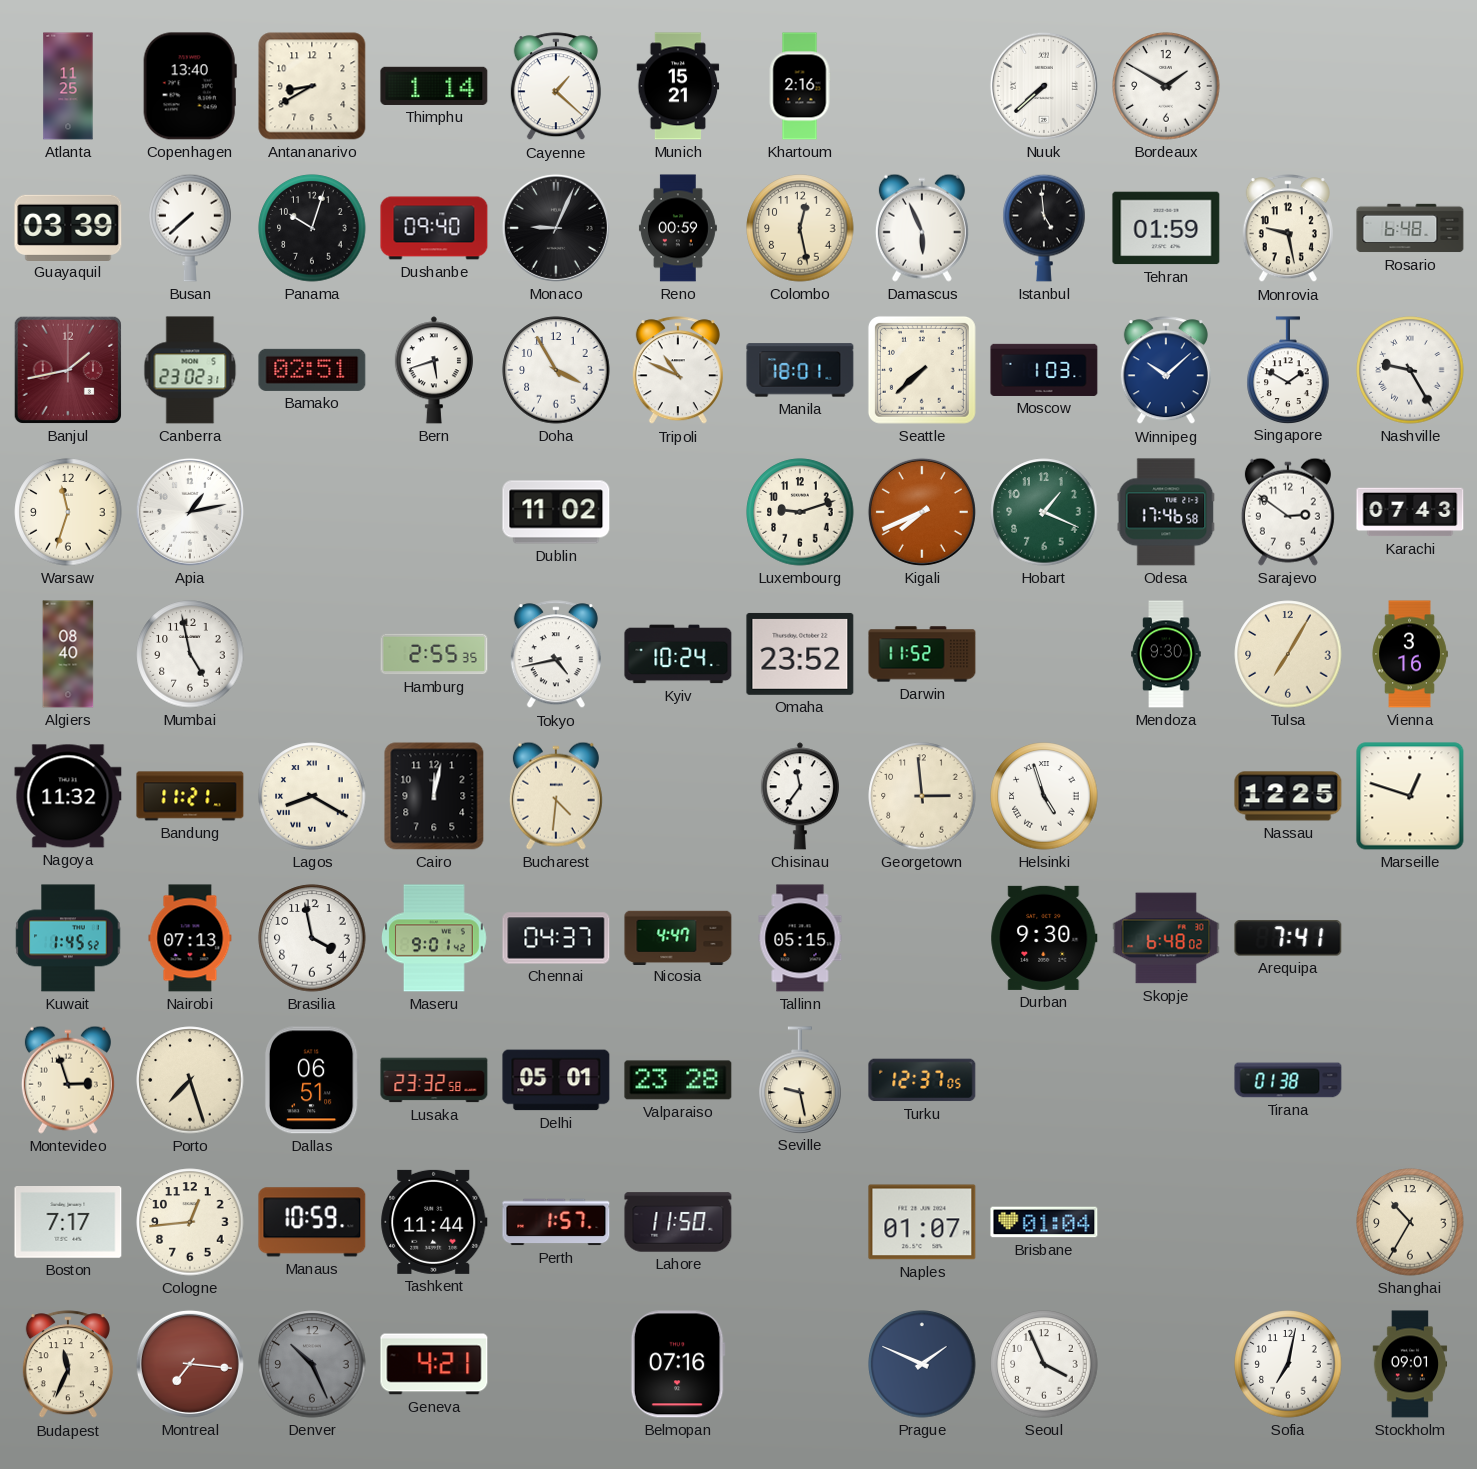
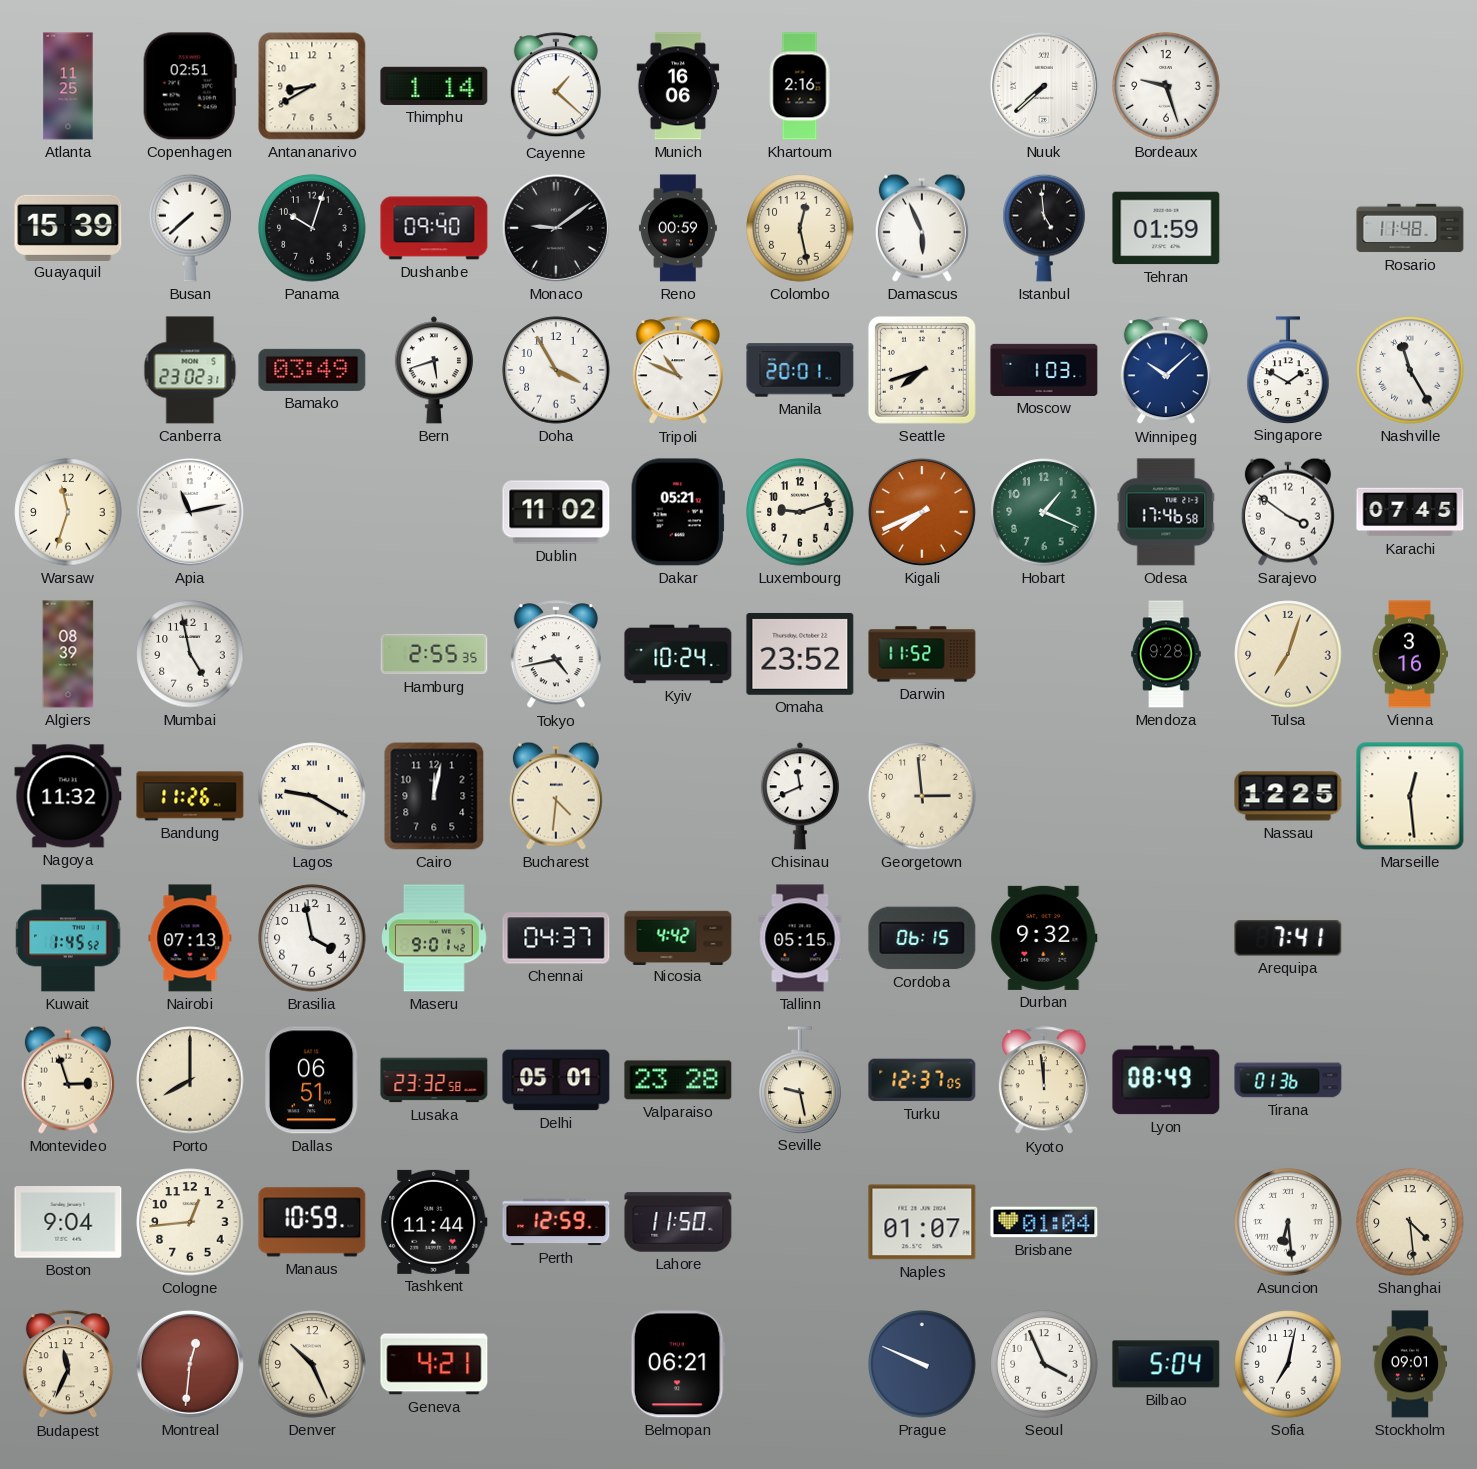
Copenhagen: 13:40 -> 02:51 (190, 86)
Munich: 15:21 -> 16:06 (678, 86)
Bordeaux: 1:50 -> 9:27 (1166, 86)
Guayaquil: 03:39 -> 15:39 (68, 227)
Monaco: 9:04 -> 9:09 (556, 228)
Monrovia: 9:28 -> none (1288, 229)
Rosario: 6:48 -> 11:48 (1410, 228)
Banjul: 1:43 -> none (68, 370)
Bamako: 02:51 -> 03:49 (312, 370)
Manila: 18:01 -> 20:01 (800, 370)
Seattle: 7:38 -> 7:42 (922, 370)
Nashville: 9:25 -> 11:25 (1410, 370)
Apia: 1:13 -> 11:13 (190, 512)
Dakar: none -> 05:21 (678, 512)
Sarajevo: 2:51 -> 3:51 (1288, 512)
Karachi: 07:43 -> 07:45 (1410, 512)
Algiers: 08:40 -> 08:39 (68, 654)
Mendoza: 9:30 -> 9:28 (1166, 654)
Tulsa: 7:05 -> 7:03 (1288, 654)
Bandung: 11:21 -> 11:26 (190, 796)
Lagos: 8:20 -> 9:20 (312, 796)
Chisinau: 11:36 -> 11:41 (800, 796)
Helsinki: 4:57 -> none (1044, 796)
Marseille: 12:48 -> 12:29 (1410, 796)
Nicosia: 4:47 -> 4:42 (678, 937)
Cordoba: none -> 06:15 (922, 938)
Durban: 9:30 -> 9:32 (1044, 938)
Skopje: 6:48 -> none (1166, 938)
Porto: 7:27 -> 8:00 (190, 1080)
Kyoto: none -> 11:59 (1044, 1081)
Lyon: none -> 08:49 (1166, 1080)
Tirana: 01:38 -> 01:36 (1288, 1080)
Boston: 7:17 -> 9:04 (68, 1223)
Perth: 1:57 -> 12:59 (556, 1222)
Asuncion: none -> 6:29 (1288, 1222)
Shanghai: 10:35 -> 4:29 (1410, 1222)
Montreal: 7:16 -> 12:31 (190, 1364)
Denver dial: grey -> cream (312, 1364)
Belmopan: 07:16 -> 06:21 (678, 1364)
Prague: 1:49 -> 9:49 (922, 1364)
Bilbao: none -> 5:04 (1166, 1364)
